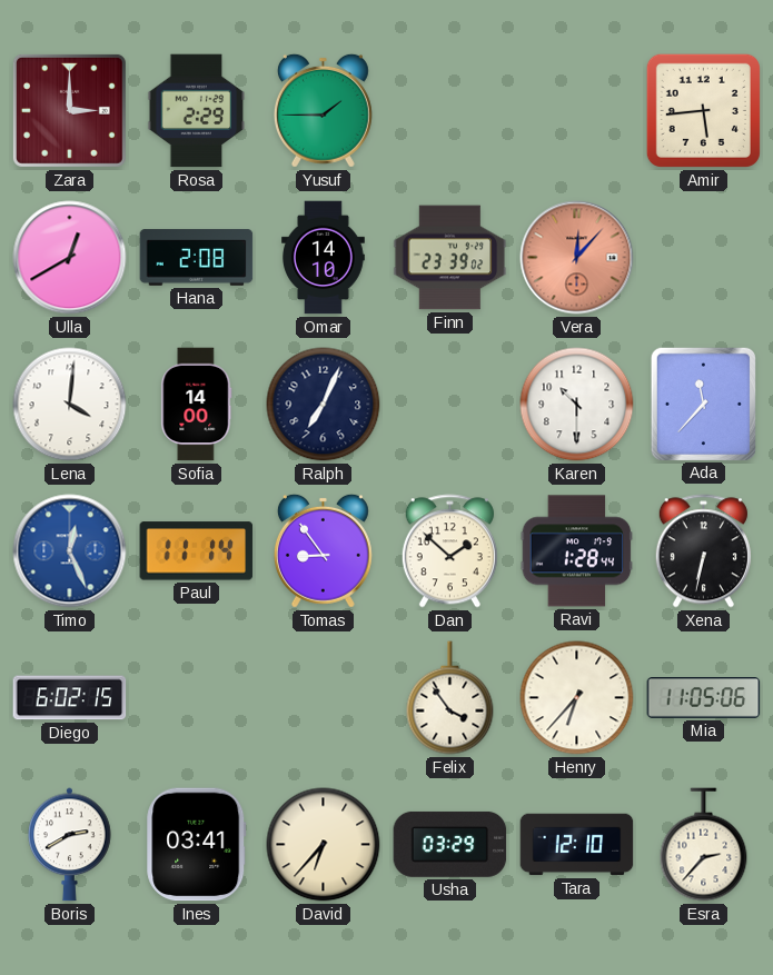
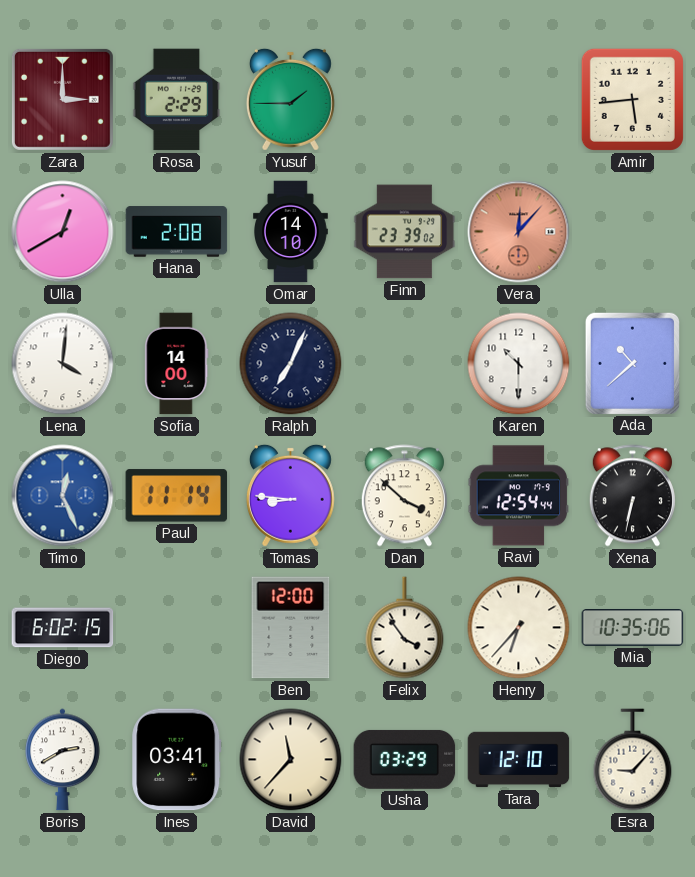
Ada: 11:37 -> 10:38 (632, 363)
Tomas: 8:54 -> 8:46 (290, 495)
Dan: 1:52 -> 3:52 (404, 496)
Ravi: 1:28 -> 12:54 (519, 496)
Ben: none -> 12:00 (291, 628)
Mia: 11:05 -> 10:35 (633, 628)
David: 6:37 -> 11:37 (291, 760)
Esra: 2:37 -> 9:07 (633, 760)
